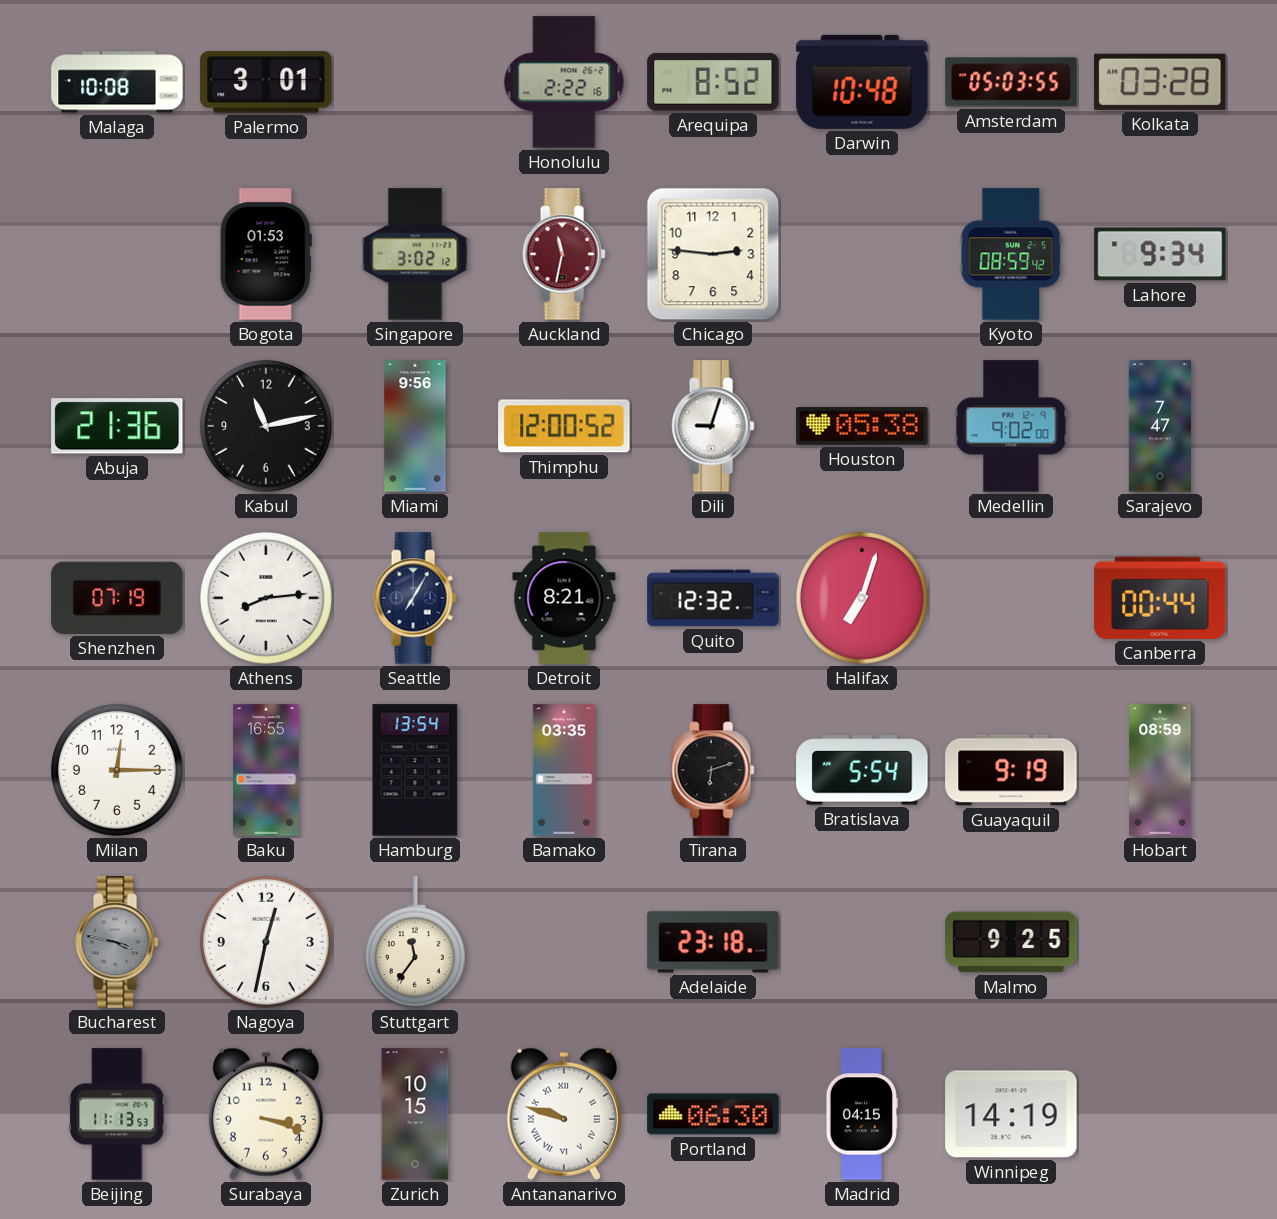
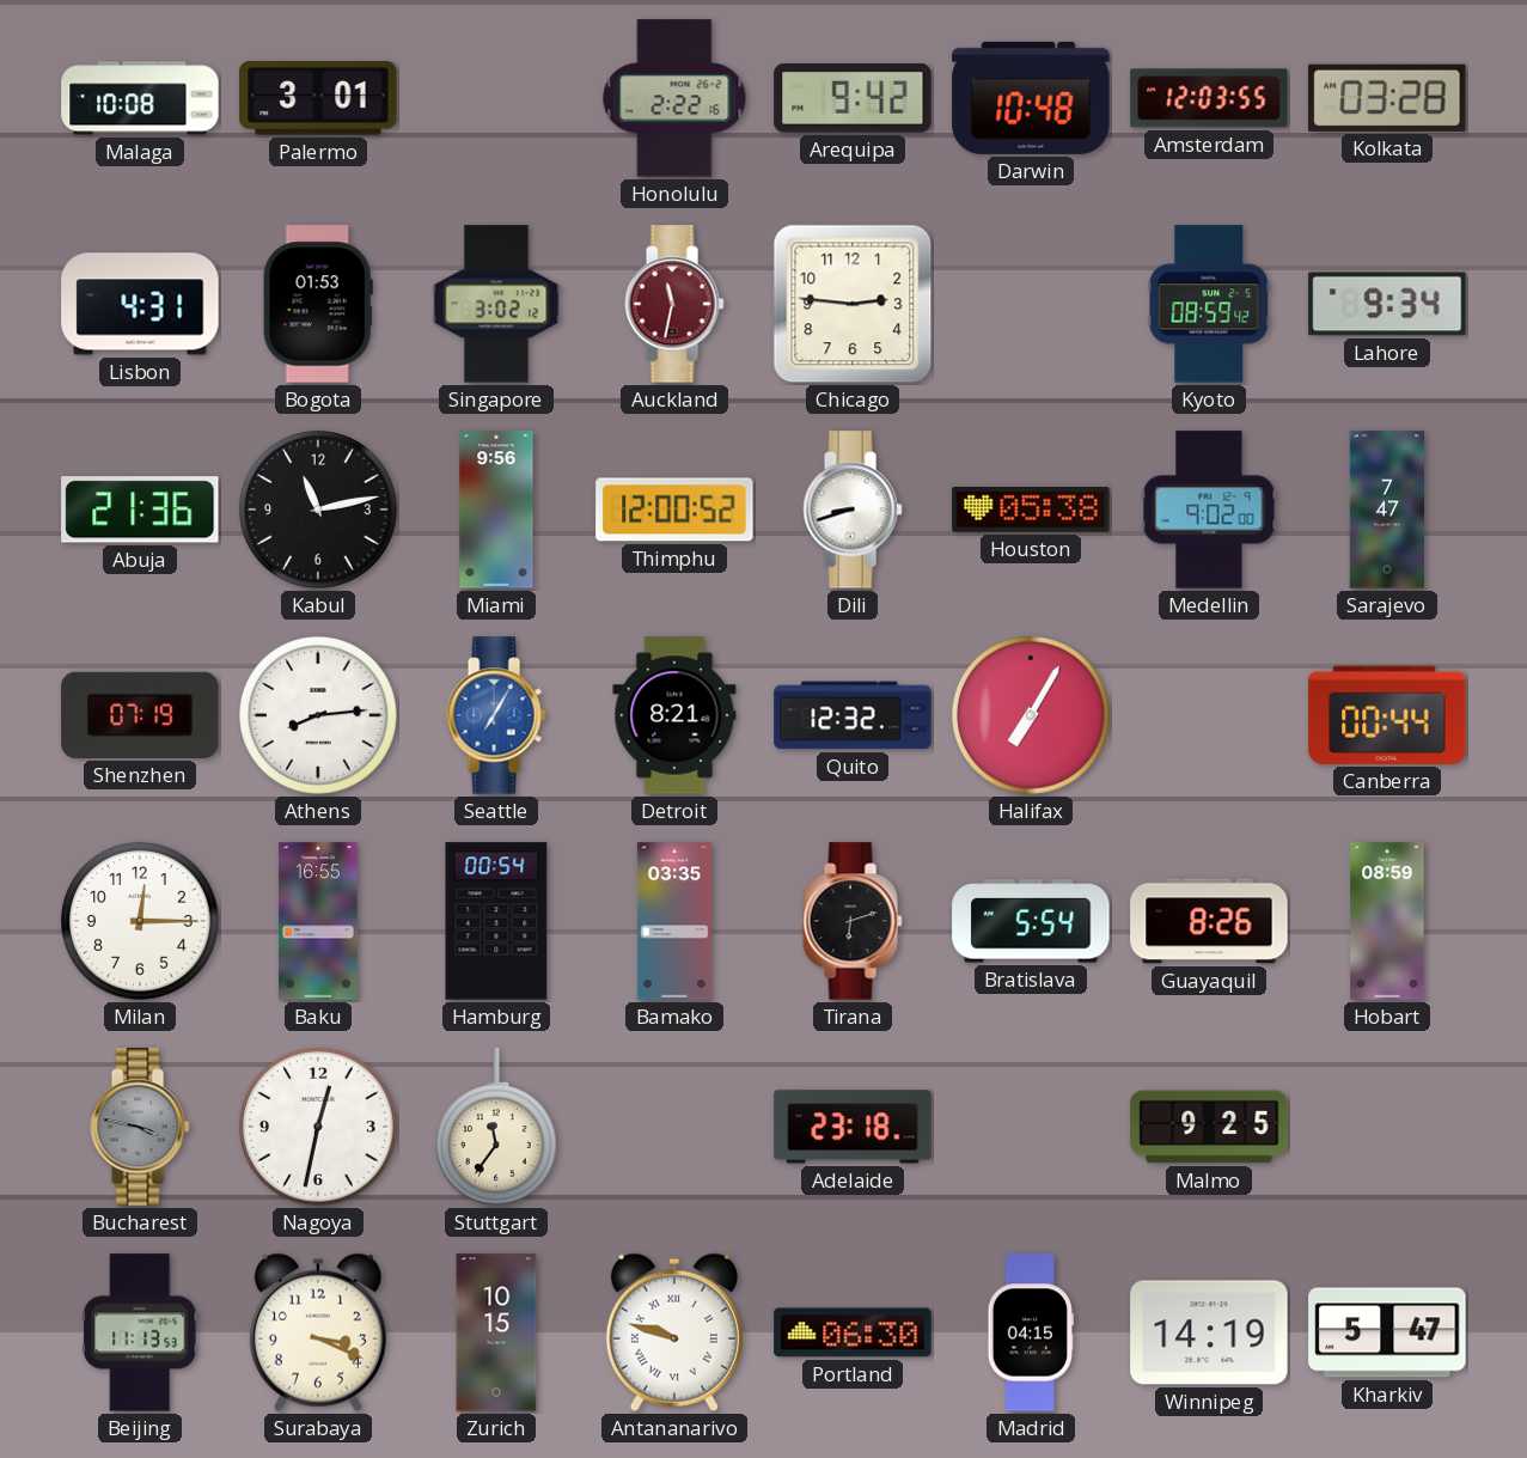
Arequipa: 8:52 -> 9:42 (853, 98)
Amsterdam: 05:03 -> 12:03 (1209, 98)
Lisbon: none -> 4:31 (140, 304)
Dili: 9:03 -> 8:42 (853, 510)
Seattle dial: navy -> blue (496, 715)
Halifax: 7:03 -> 7:05 (1031, 715)
Hamburg: 13:54 -> 00:54 (496, 921)
Guayaquil: 9:19 -> 8:26 (1209, 921)
Surabaya: 3:18 -> 3:19 (318, 1332)
Kharkiv: none -> 5:47 (1387, 1332)
